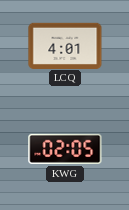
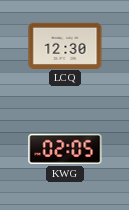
LCQ: 4:01 -> 12:30 (65, 45)
